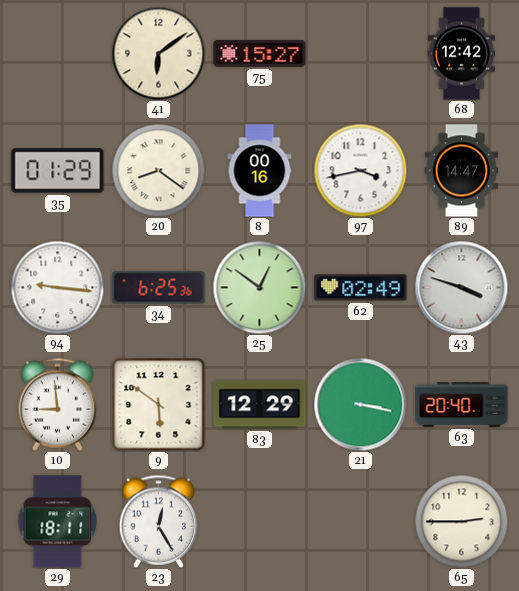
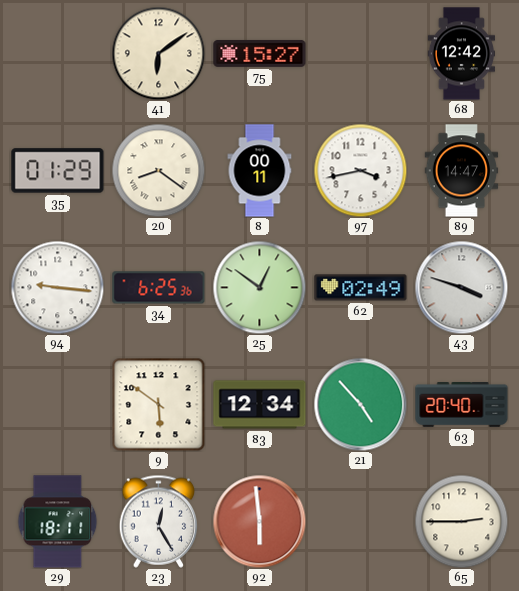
8: 00:16 -> 00:11 (260, 171)
10: 8:59 -> none (58, 404)
83: 12:29 -> 12:34 (260, 405)
21: 3:17 -> 4:53 (360, 404)
92: none -> 5:59 (259, 521)
